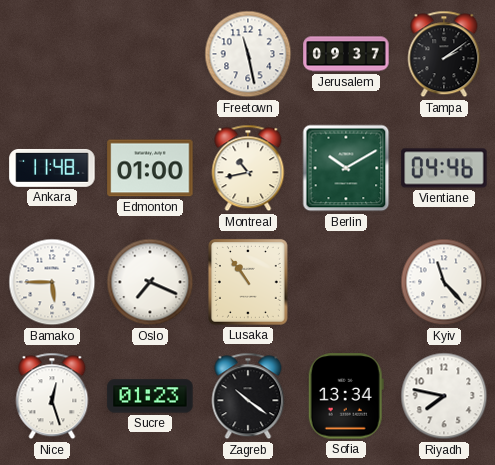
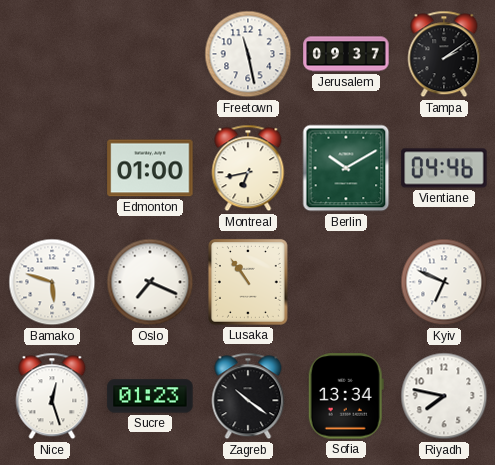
Ankara: 11:48 -> none (52, 168)
Montreal: 10:43 -> 6:43 (248, 168)
Bamako: 5:45 -> 5:48 (52, 282)
Kyiv: 11:23 -> 6:49 (444, 282)
